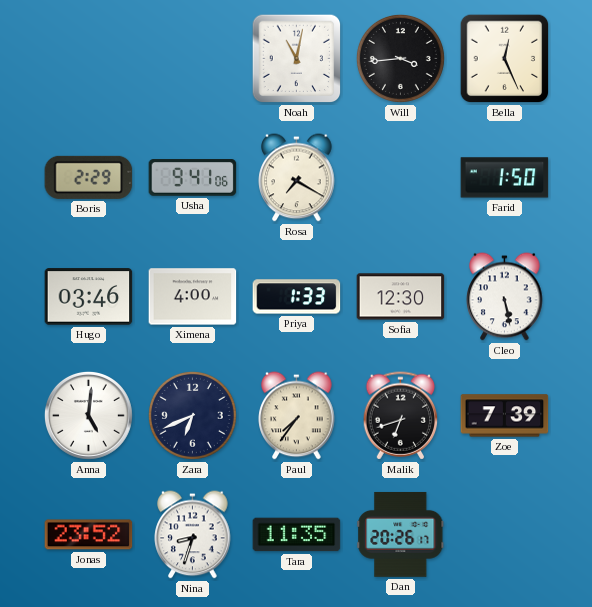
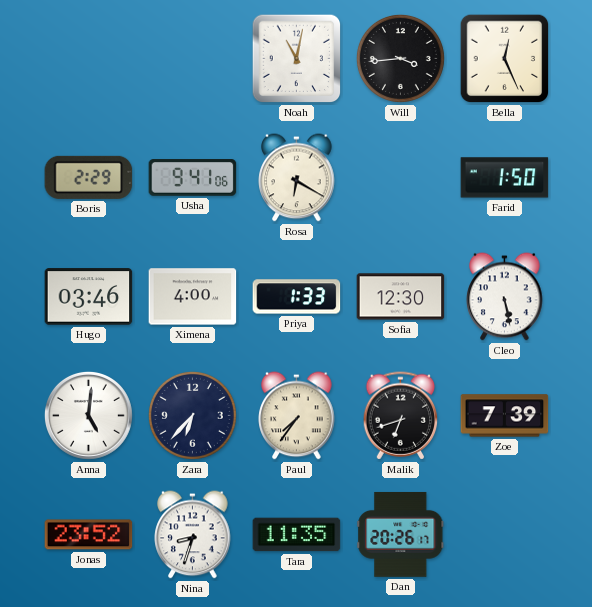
Rosa: 7:20 -> 6:20 (297, 178)
Zara: 6:41 -> 6:37 (192, 415)
